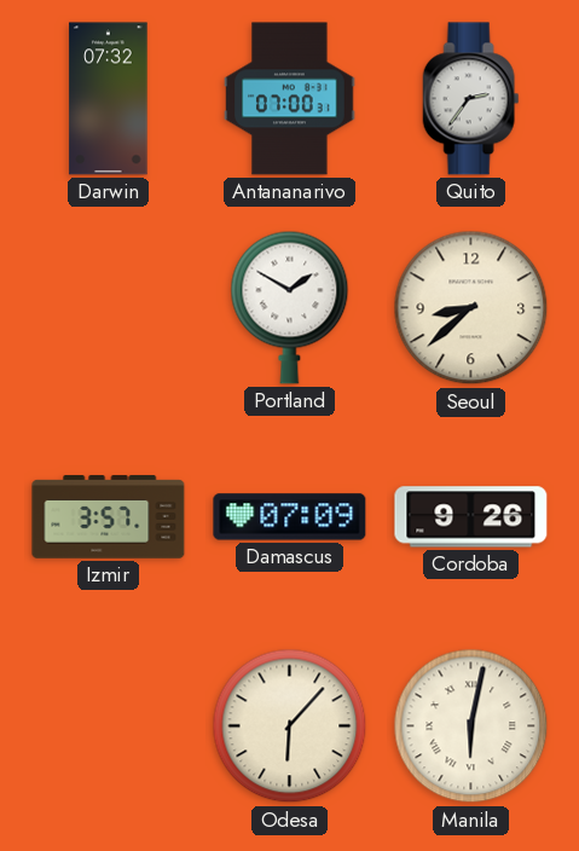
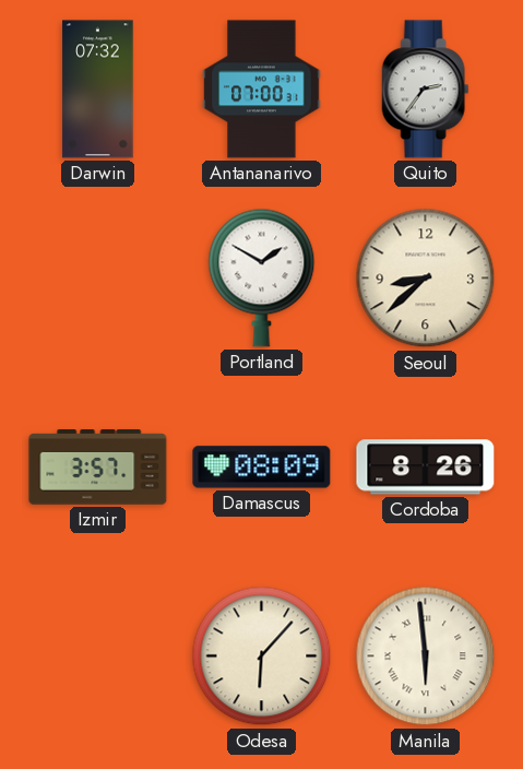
Damascus: 07:09 -> 08:09 (262, 468)
Cordoba: 9:26 -> 8:26 (426, 468)
Manila: 6:02 -> 5:59 (426, 656)
